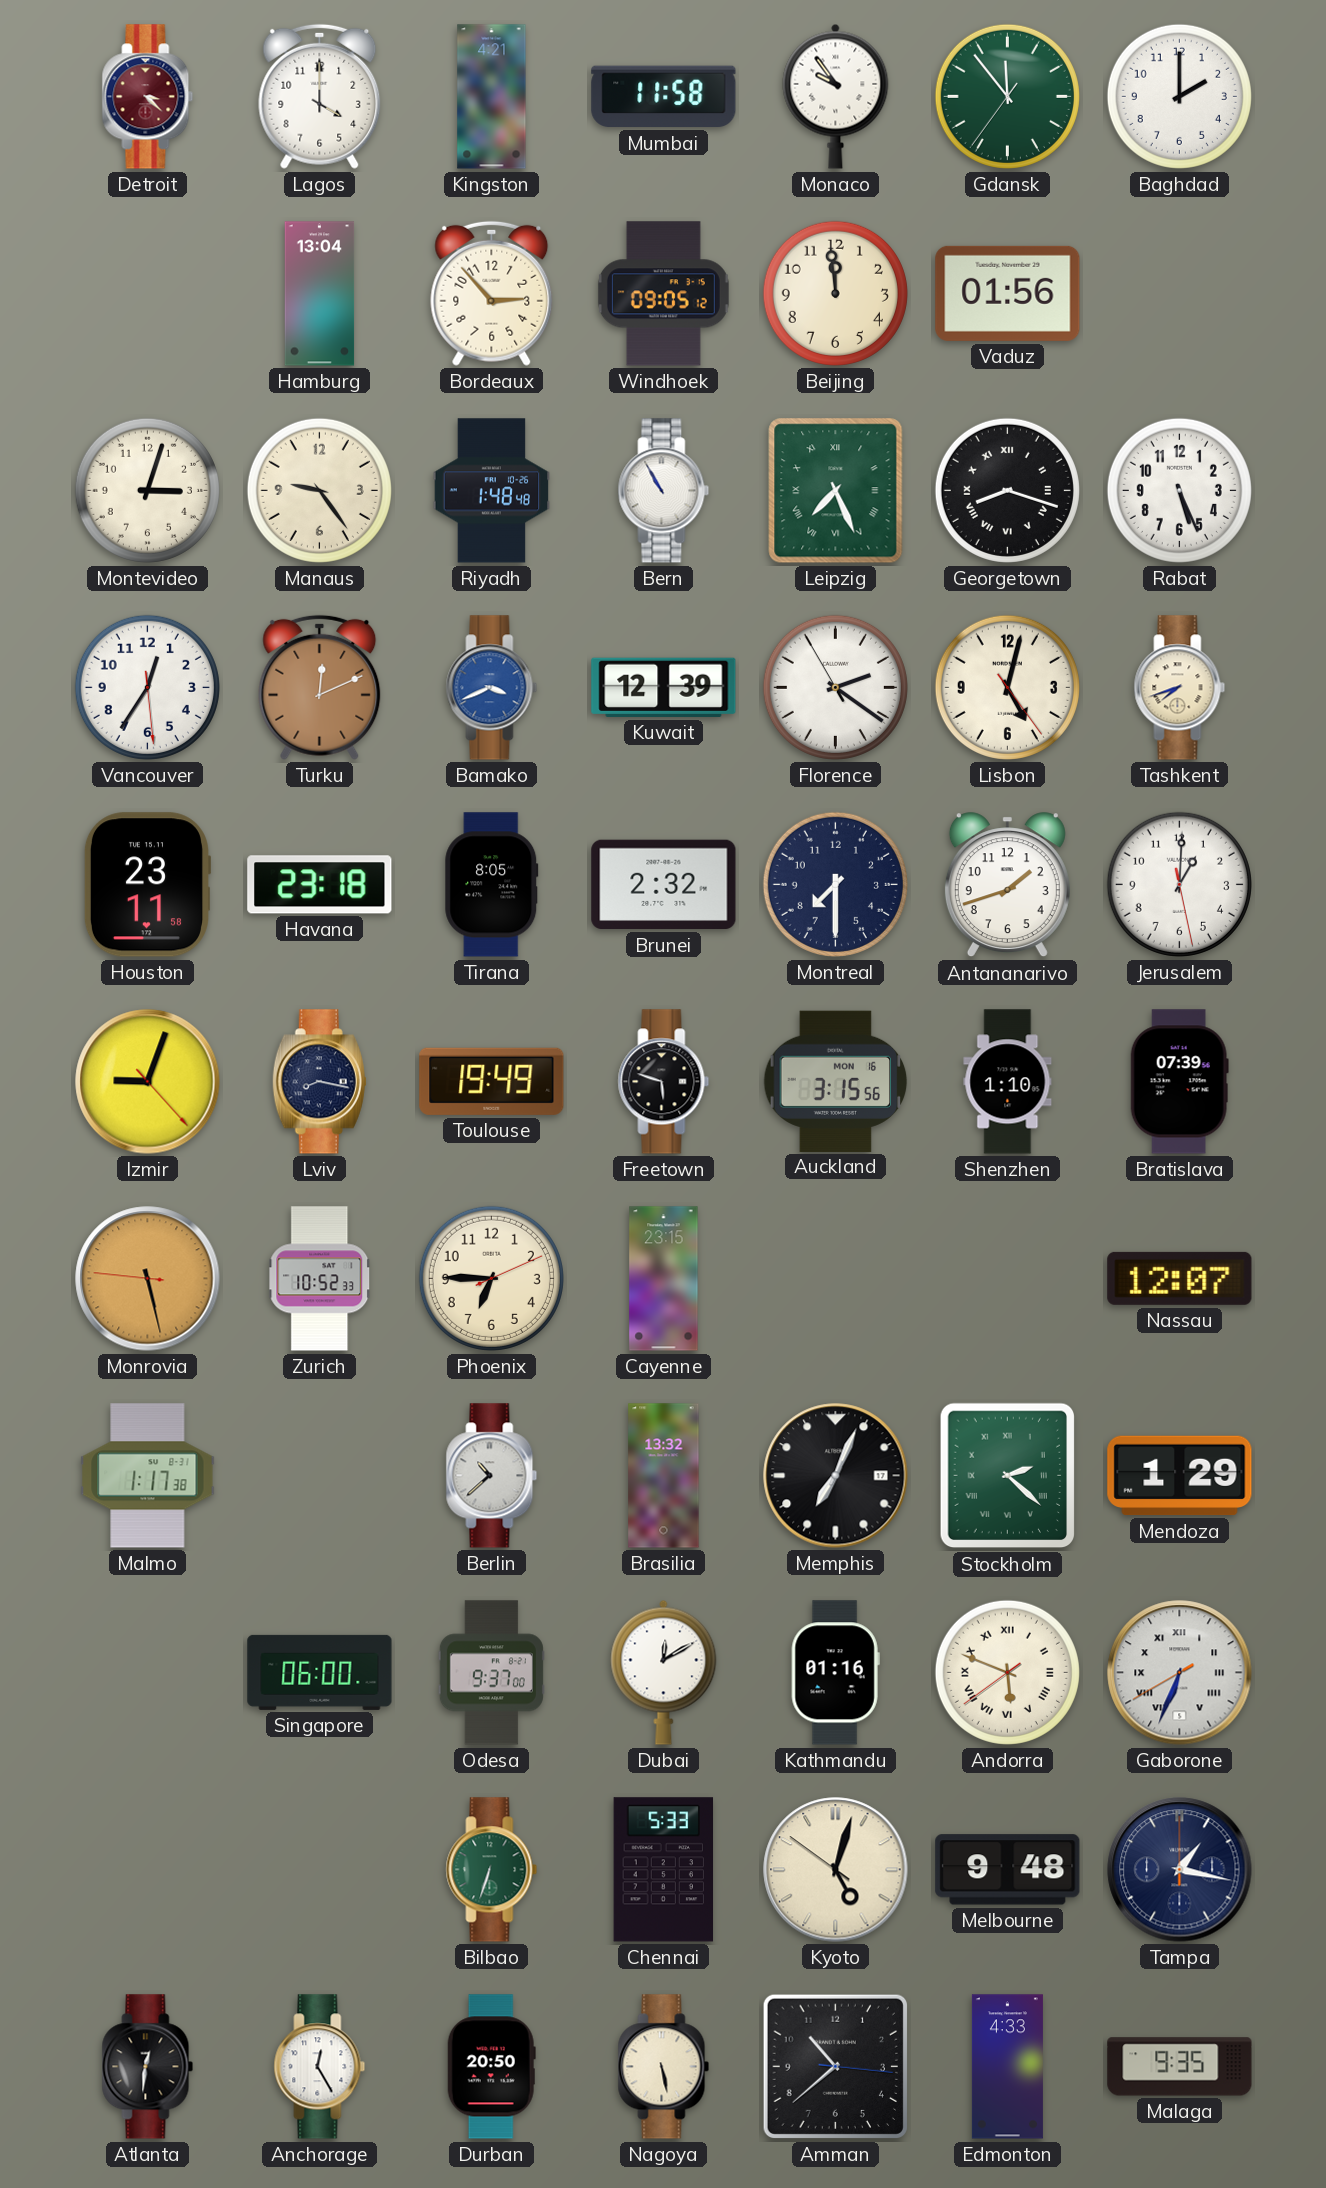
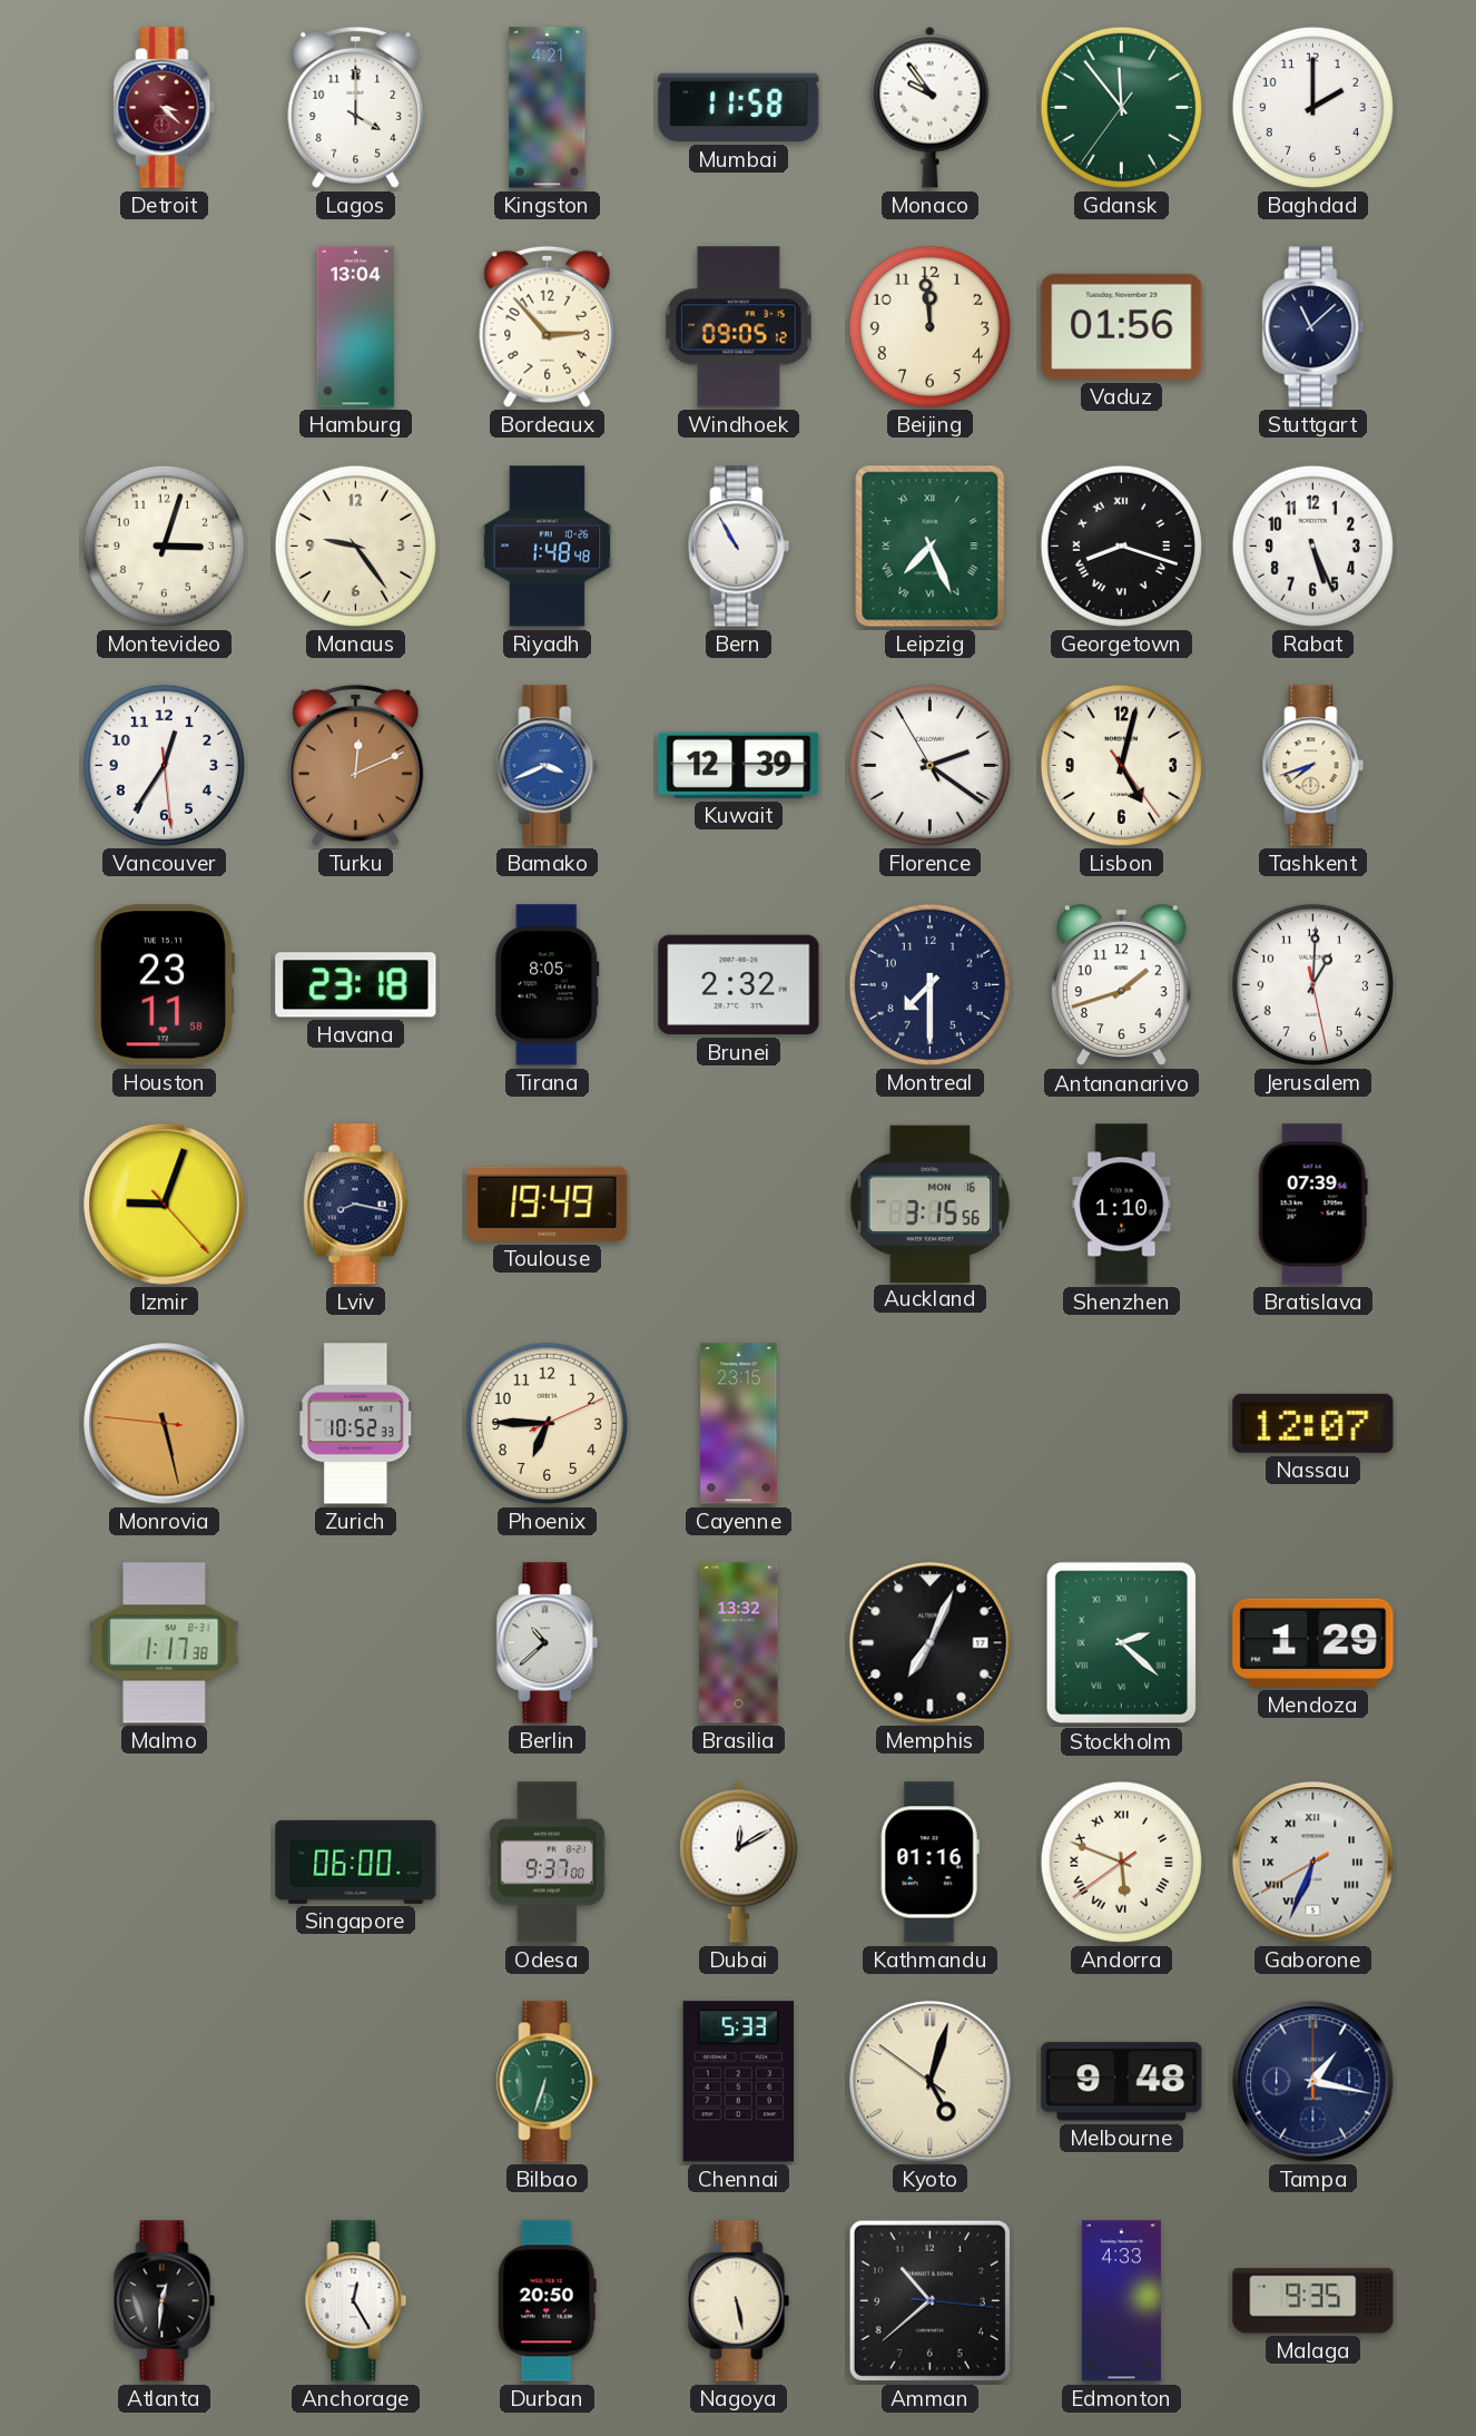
Stuttgart: none -> 11:08 (1313, 327)
Freetown: 5:48 -> none (664, 1082)
